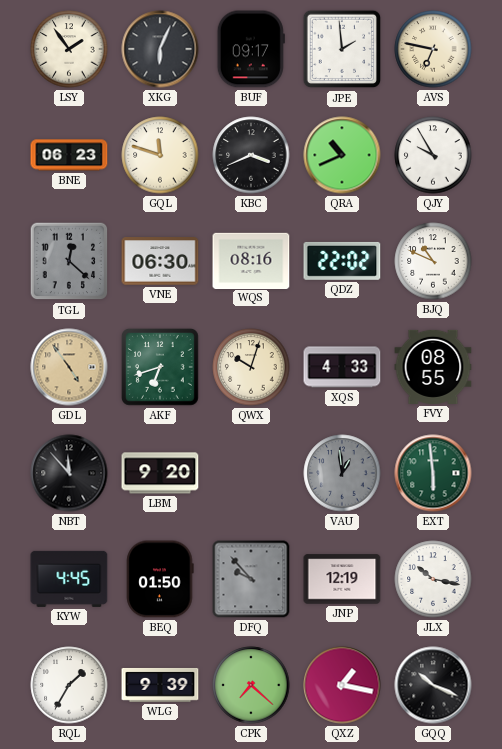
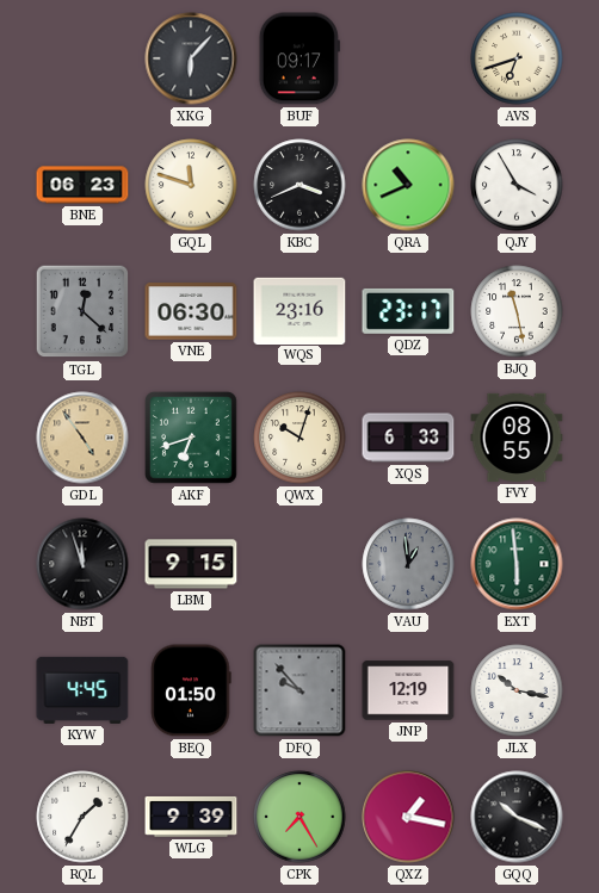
LSY: 1:54 -> none (69, 49)
XKG: 6:04 -> 6:07 (191, 58)
JPE: 1:59 -> none (342, 49)
AVS: 6:47 -> 6:42 (517, 58)
QJY: 9:55 -> 3:55 (517, 185)
WQS: 08:16 -> 23:16 (299, 310)
QDZ: 22:02 -> 23:17 (408, 311)
BJQ: 10:49 -> 11:28 (517, 311)
XQS: 4:33 -> 6:33 (408, 438)
NBT: 11:53 -> 11:57 (82, 564)
LBM: 9:20 -> 9:15 (191, 564)
CPK: 7:22 -> 7:25 (299, 817)
